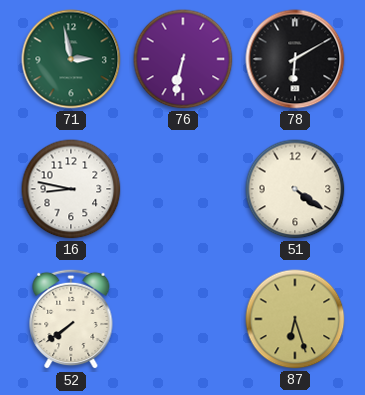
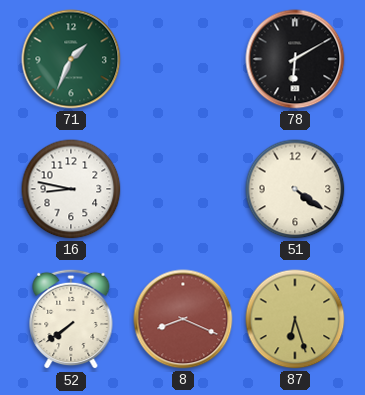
71: 2:58 -> 1:34 (71, 59)
76: 6:32 -> none (183, 59)
8: none -> 8:19 (183, 319)
